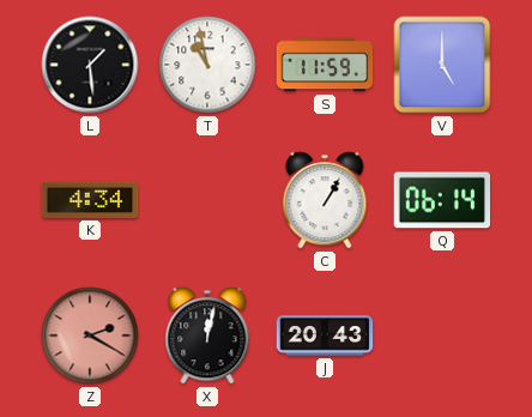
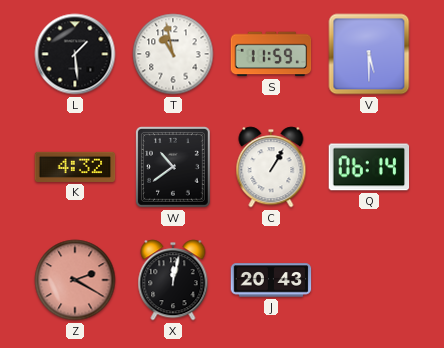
V: 5:00 -> 5:30 (369, 54)
K: 4:34 -> 4:32 (75, 167)
W: none -> 10:39 (173, 168)
